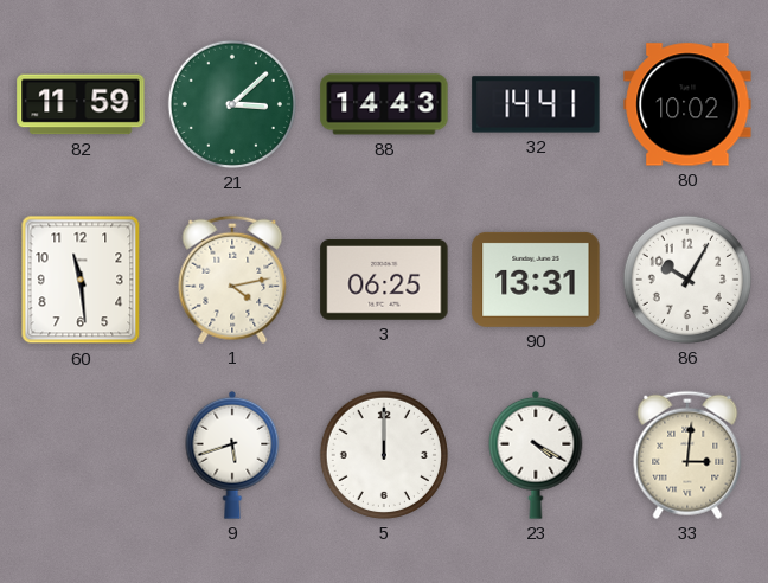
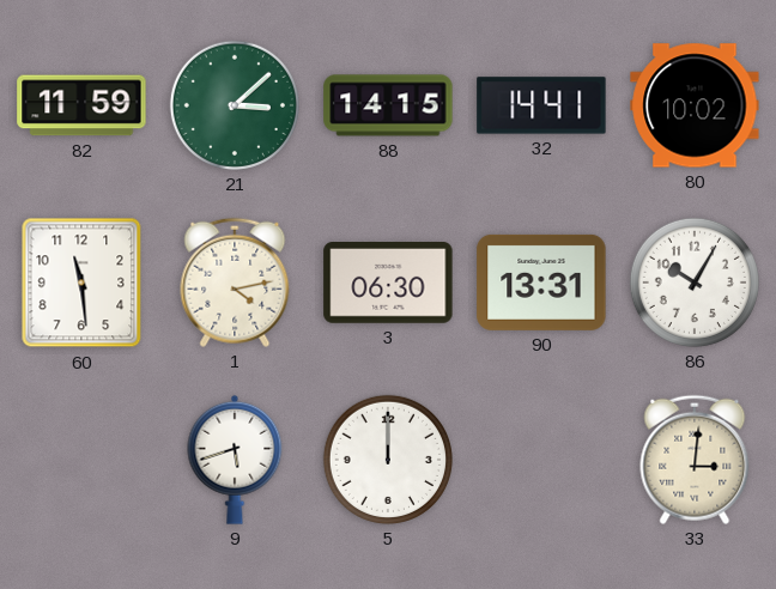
88: 14:43 -> 14:15 (388, 105)
3: 06:25 -> 06:30 (388, 284)
23: 4:20 -> none (536, 455)
